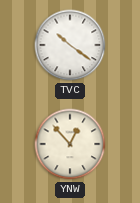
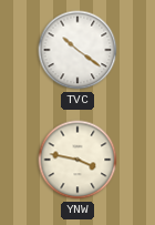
YNW: 12:53 -> 3:47 (77, 160)
